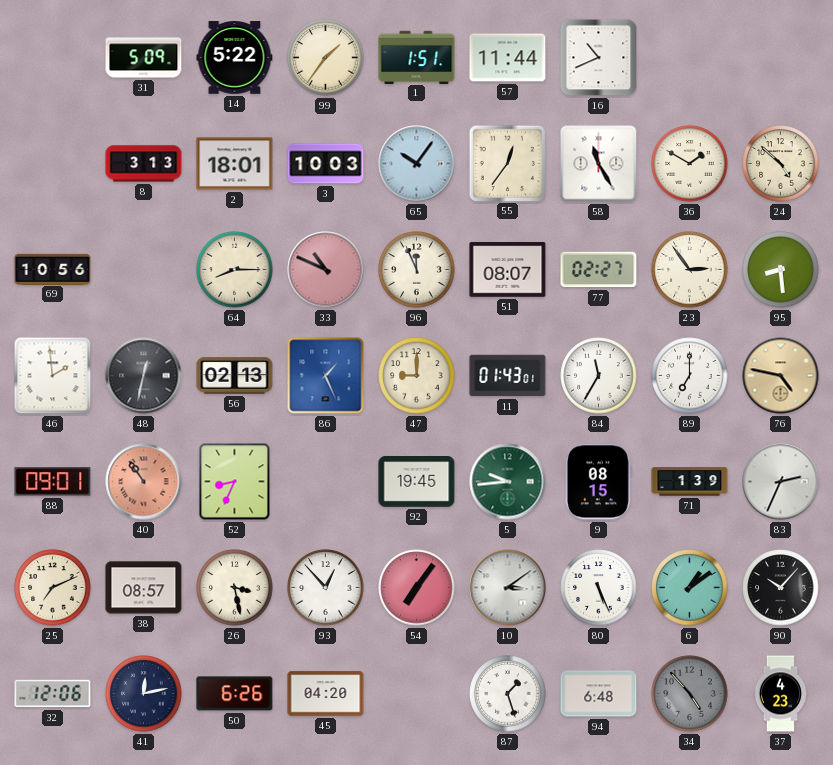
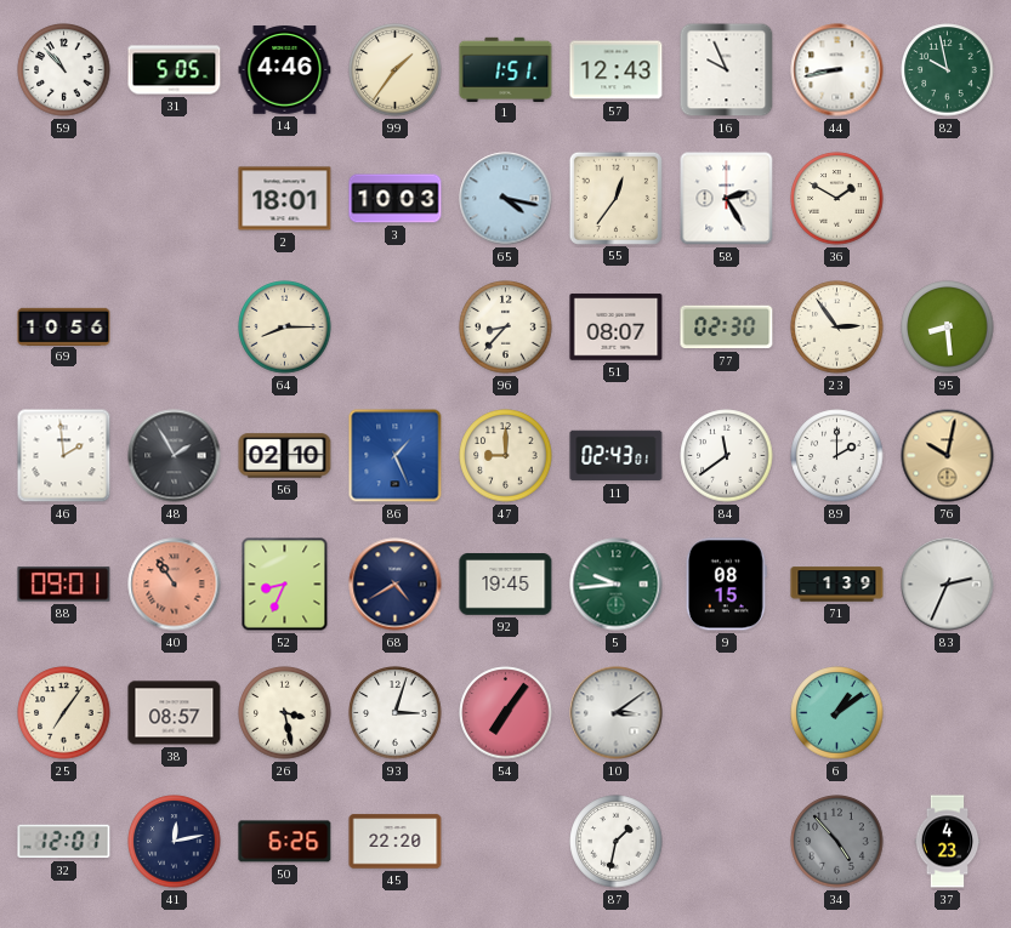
59: none -> 10:53 (64, 70)
31: 5:09 -> 5:05 (175, 70)
14: 5:22 -> 4:46 (285, 70)
57: 11:44 -> 12:43 (617, 70)
16: 10:41 -> 9:56 (727, 70)
44: none -> 8:43 (837, 70)
82: none -> 9:58 (948, 70)
8: 3:13 -> none (144, 164)
65: 10:06 -> 4:17 (506, 199)
58: 11:25 -> 2:25 (727, 199)
24: 4:52 -> none (781, 164)
33: 10:49 -> none (326, 270)
96: 11:56 -> 8:37 (506, 328)
77: 02:27 -> 02:30 (727, 328)
48: 12:32 -> 1:55 (175, 456)
56: 02:13 -> 02:10 (285, 456)
11: 01:43 -> 02:43 (617, 456)
84: 11:35 -> 11:39 (727, 456)
89: 7:00 -> 2:00 (837, 456)
76: 4:47 -> 10:02 (948, 456)
68: none -> 4:40 (396, 585)
25: 7:11 -> 7:06 (64, 713)
93: 12:53 -> 3:03 (396, 713)
80: 5:26 -> none (599, 588)
90: 10:07 -> none (781, 588)
32: 12:06 -> 12:01 (64, 842)
45: 04:20 -> 22:20 (396, 842)
87: 1:27 -> 1:32 (617, 842)
94: 6:48 -> none (599, 694)
